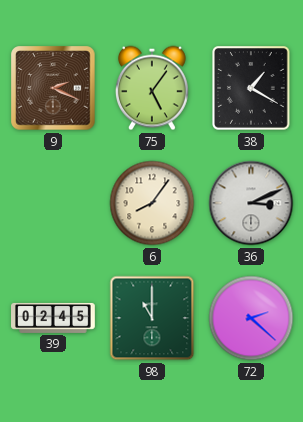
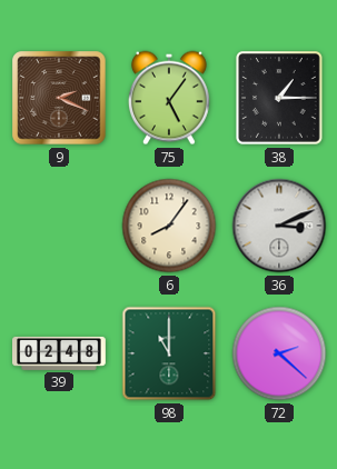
38: 1:20 -> 1:15 (279, 98)
39: 02:45 -> 02:48 (59, 353)
